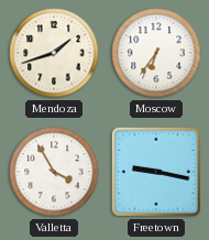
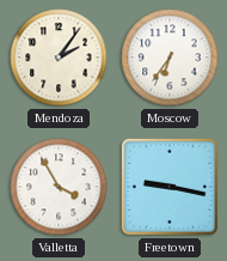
Mendoza: 1:42 -> 2:06 (59, 57)
